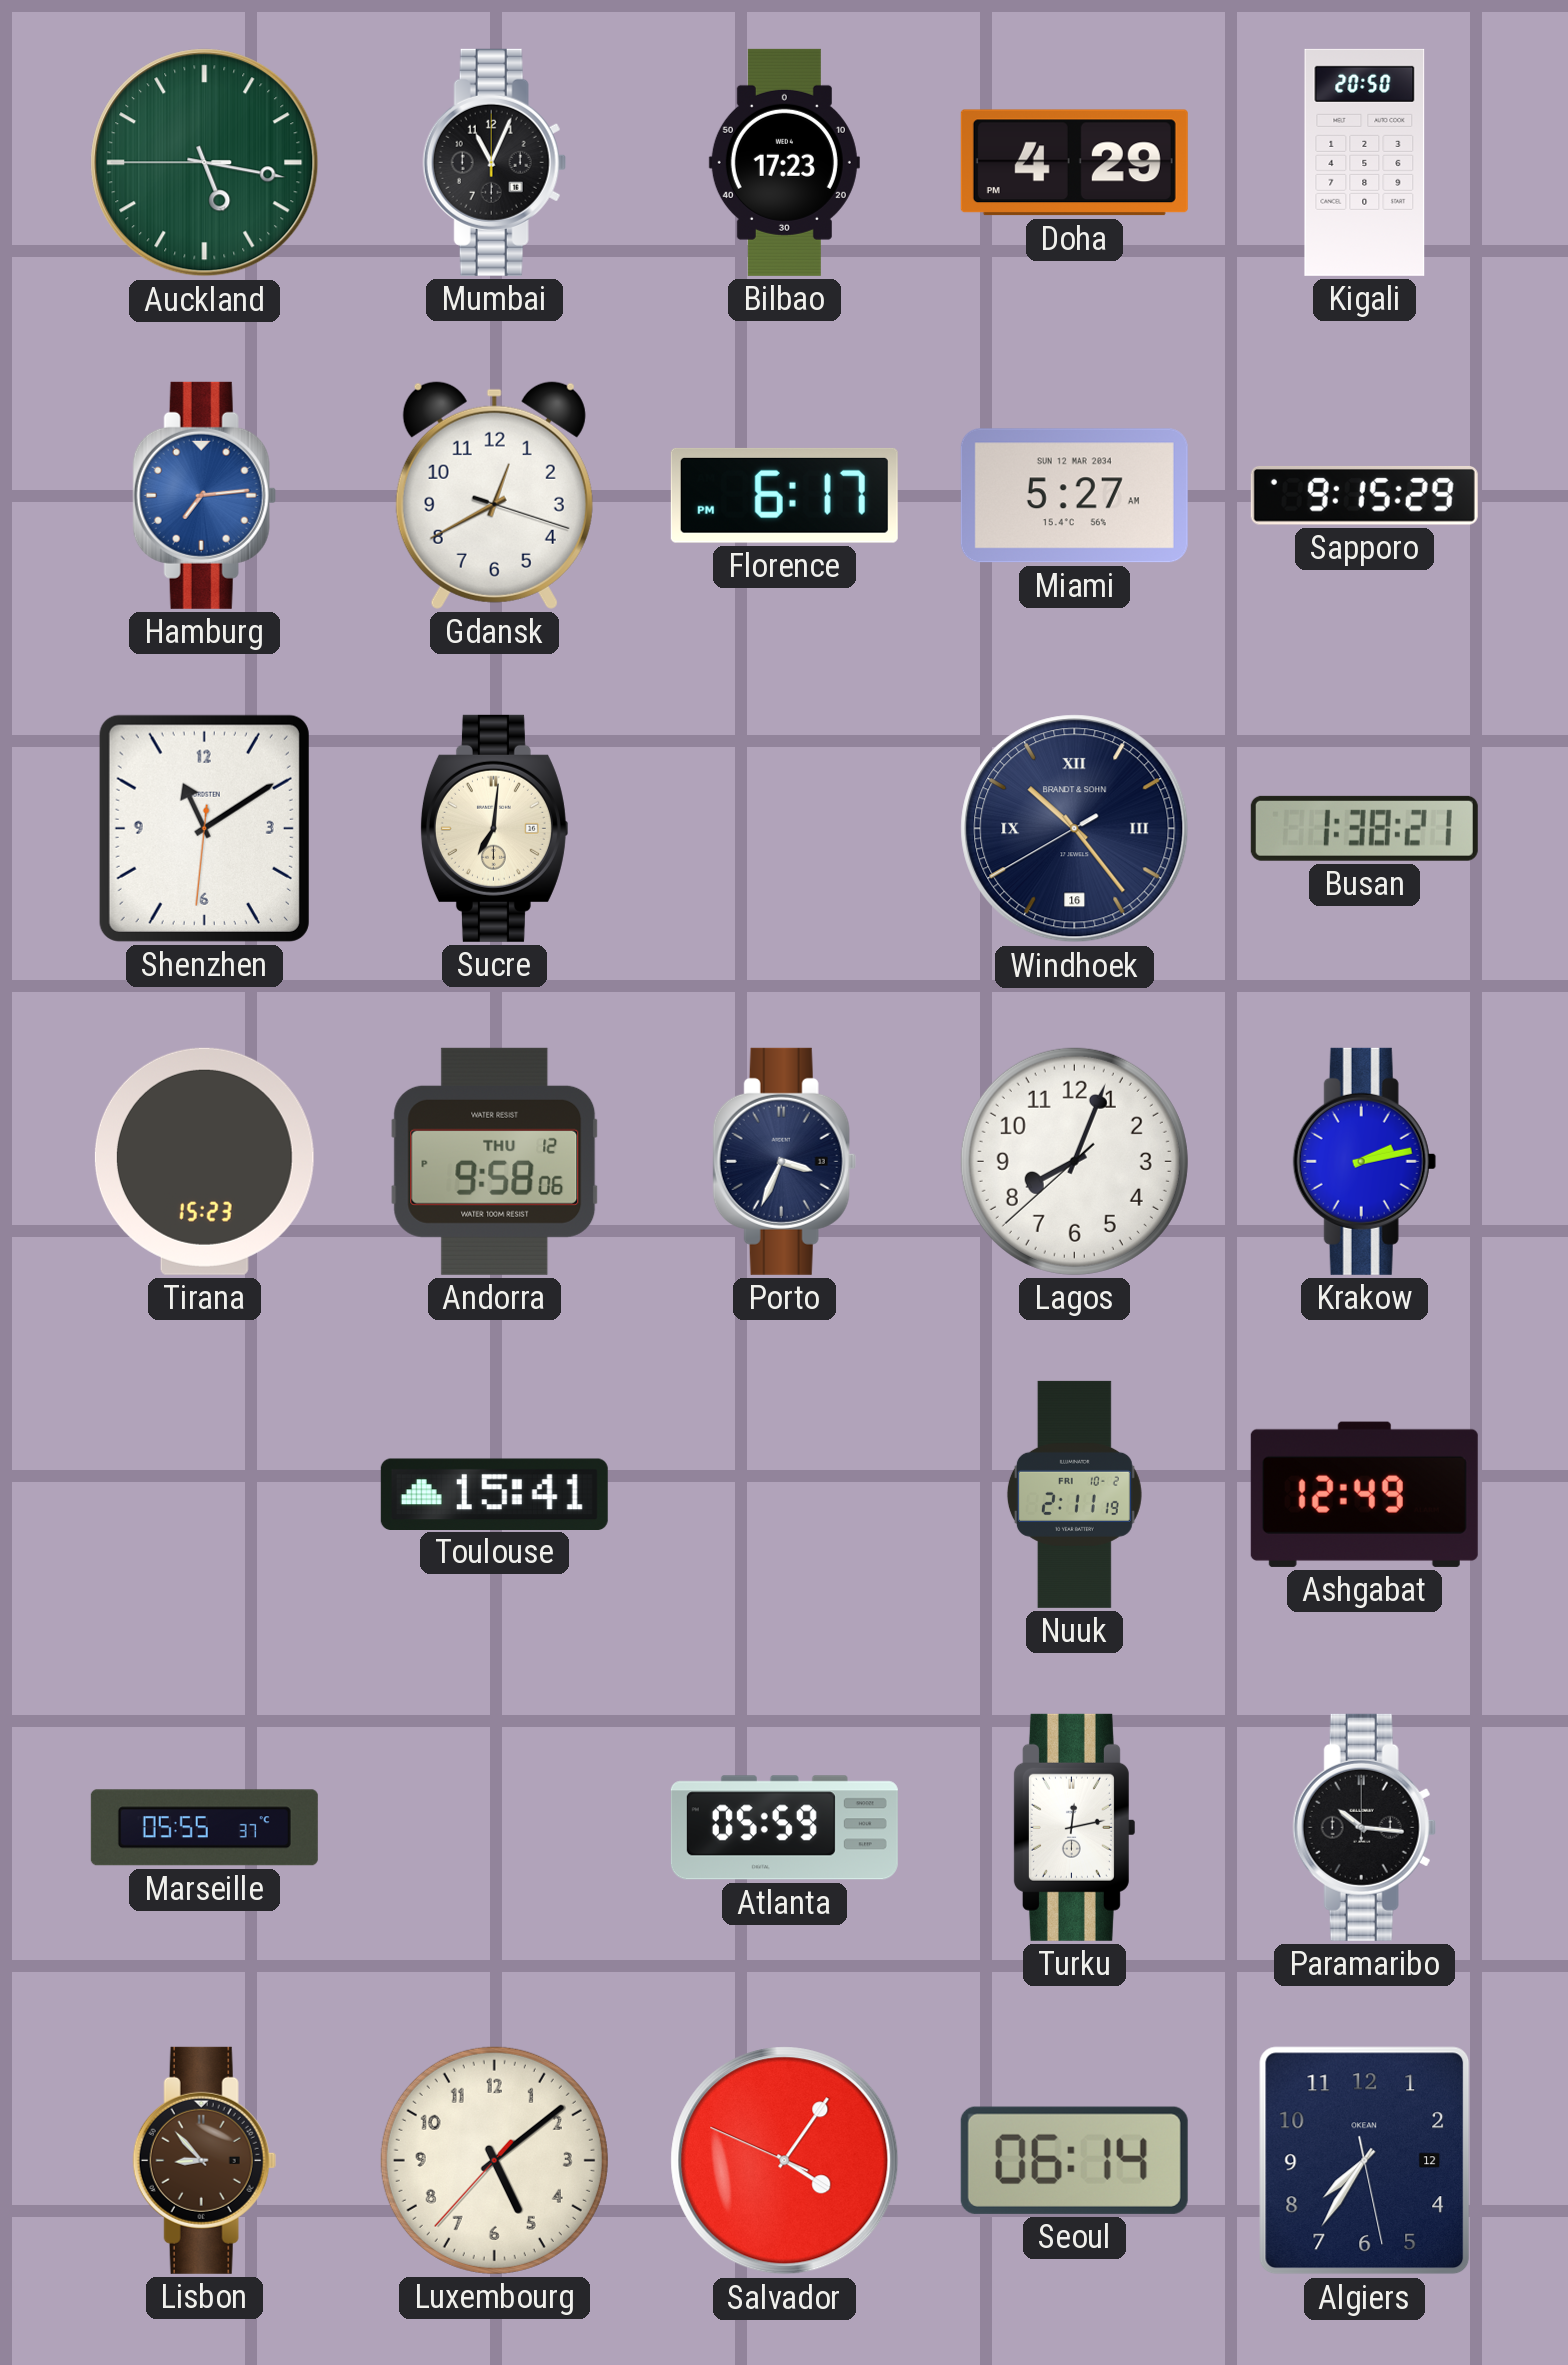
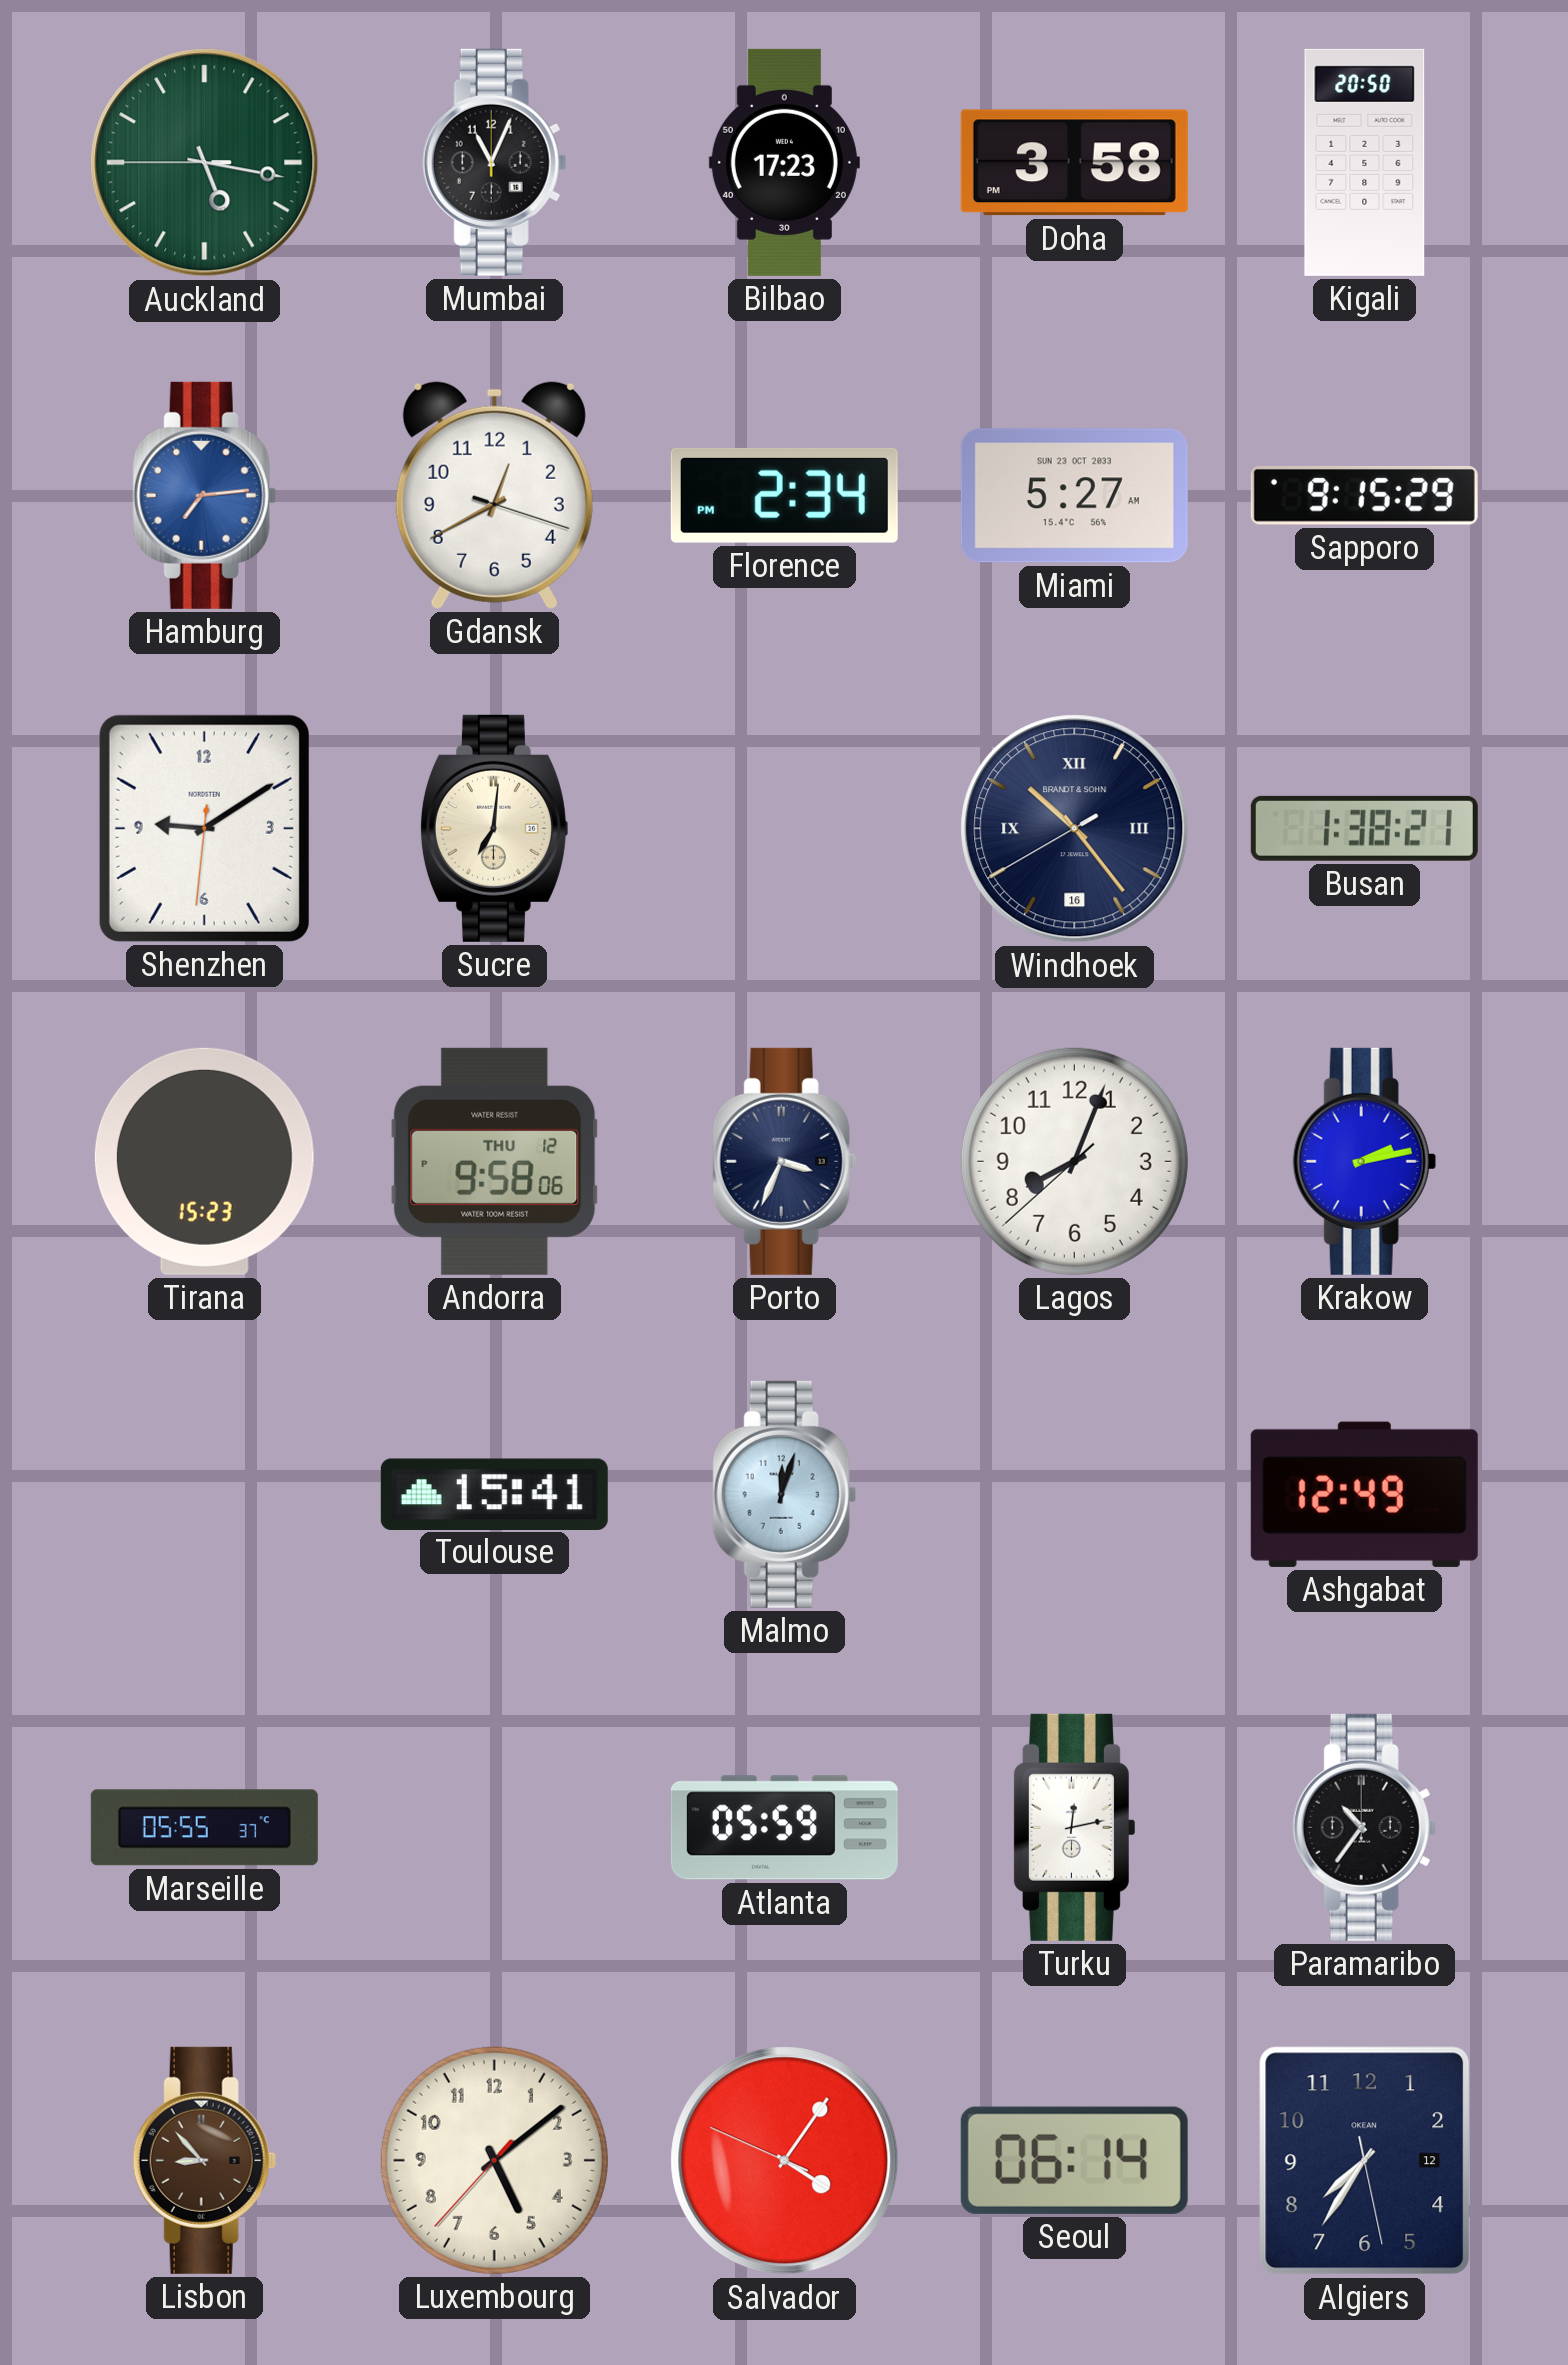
Doha: 4:29 -> 3:58 (1074, 163)
Florence: 6:17 -> 2:34 (784, 495)
Miami date: SUN 12 MAR 2034 -> SUN 23 OCT 2033 (1074, 496)
Shenzhen: 11:09 -> 9:09 (204, 828)
Malmo: none -> 12:03 (784, 1494)
Nuuk: 2:11 -> none (1074, 1494)
Paramaribo: 10:16 -> 10:36 (1364, 1827)
